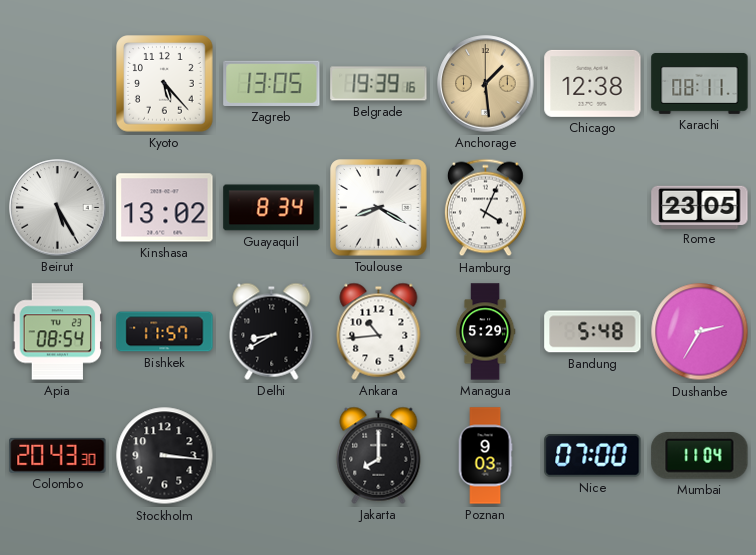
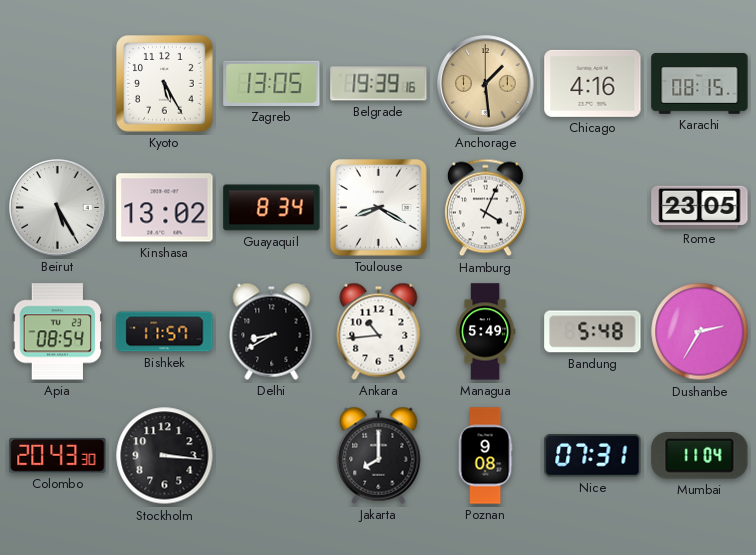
Kyoto: 5:23 -> 5:25 (165, 84)
Chicago: 12:38 -> 4:16 (593, 83)
Karachi: 08:11 -> 08:15 (700, 83)
Managua: 5:29 -> 5:49 (485, 332)
Poznan: 9:03 -> 9:08 (485, 456)
Nice: 07:00 -> 07:31 (593, 456)
